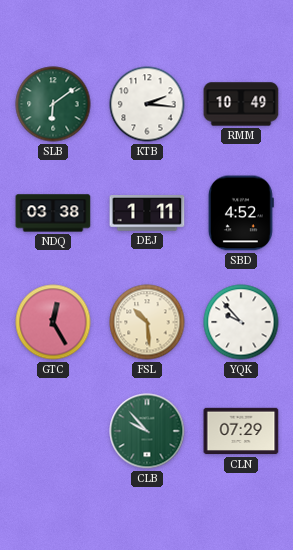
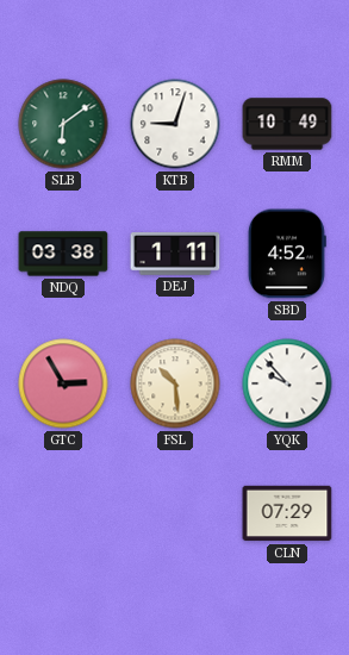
KTB: 2:16 -> 9:03 (175, 124)
GTC: 12:25 -> 2:55 (63, 383)
CLB: 9:53 -> none (147, 431)
